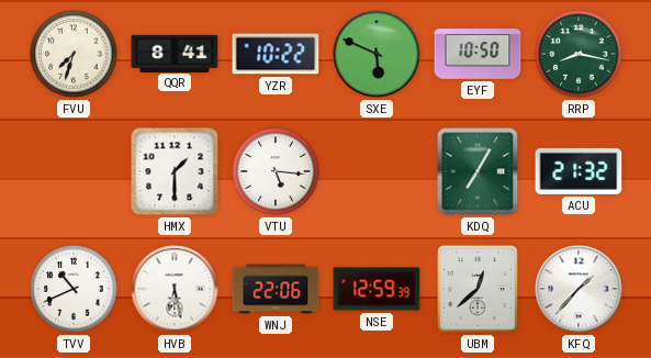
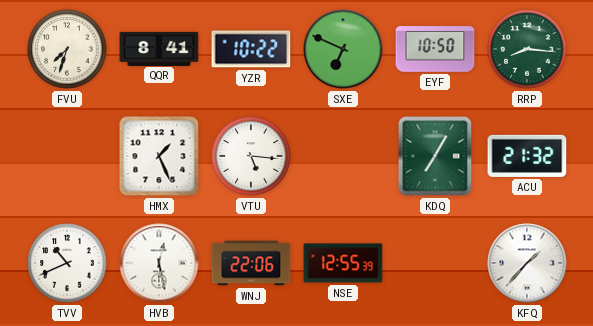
SXE: 5:49 -> 6:49 (343, 49)
RRP: 8:17 -> 8:16 (527, 49)
HMX: 1:30 -> 1:26 (159, 156)
HVB: 6:28 -> 12:28 (159, 263)
NSE: 12:59 -> 12:55 (343, 263)
UBM: 12:38 -> none (478, 289)
